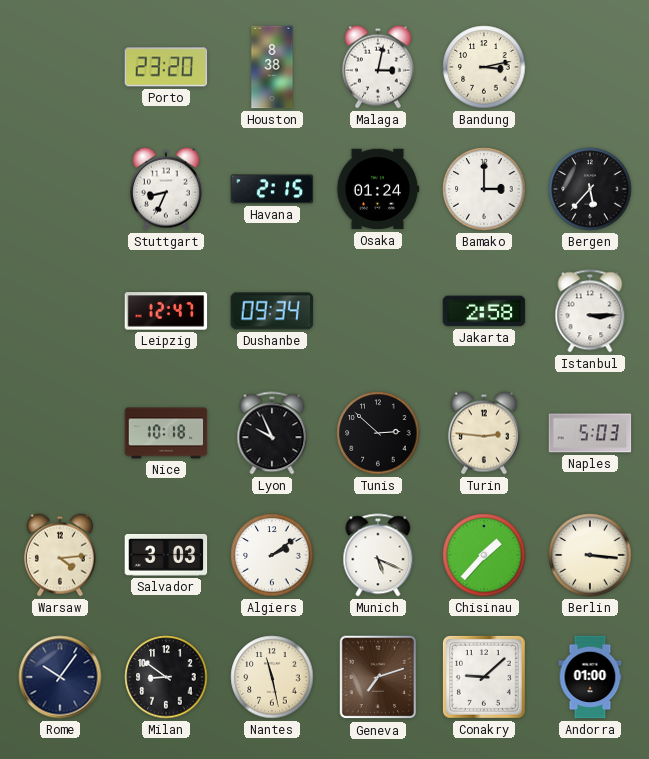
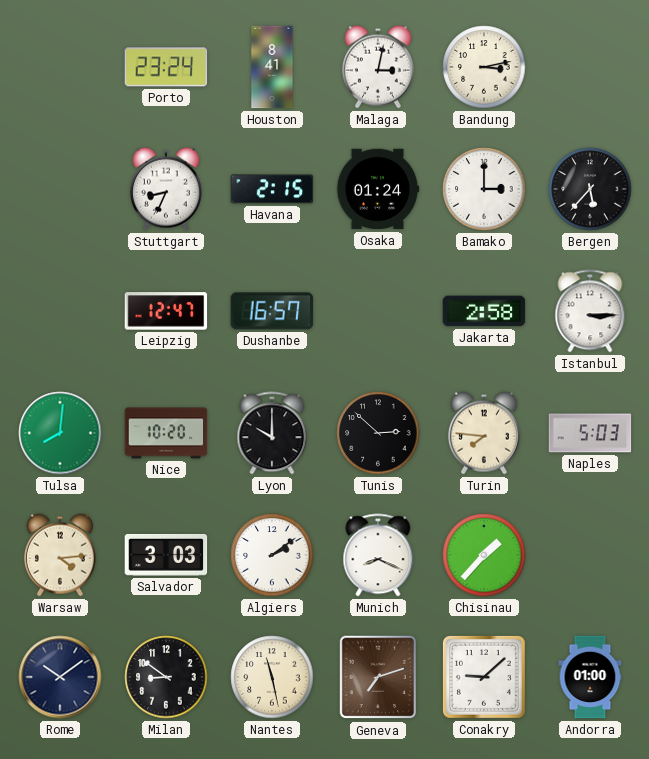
Porto: 23:20 -> 23:24 (166, 67)
Houston: 8:38 -> 8:41 (272, 67)
Dushanbe: 09:34 -> 16:57 (272, 311)
Tulsa: none -> 8:01 (60, 433)
Nice: 10:18 -> 10:20 (166, 433)
Lyon: 9:56 -> 10:00 (272, 433)
Turin: 2:46 -> 7:46 (484, 433)
Munich: 5:19 -> 8:19 (378, 555)
Berlin: 3:16 -> none (590, 555)
Rome: 10:06 -> 10:09 (60, 677)
